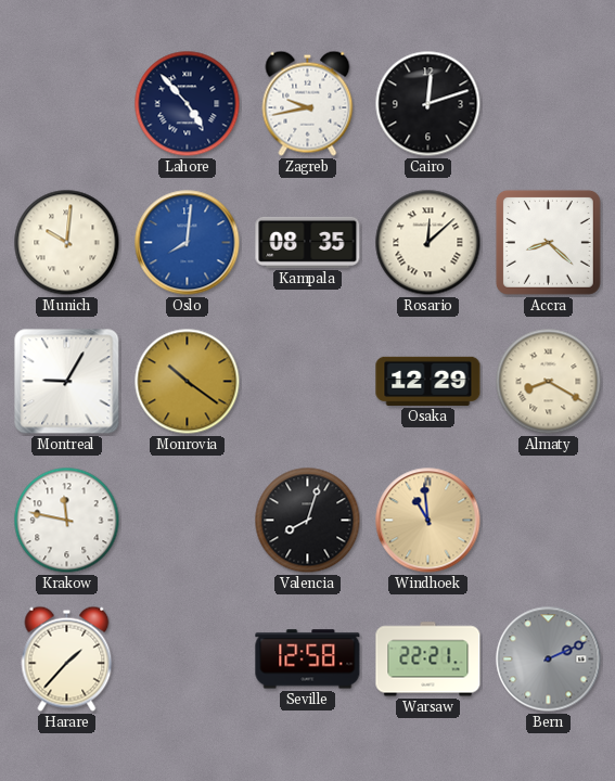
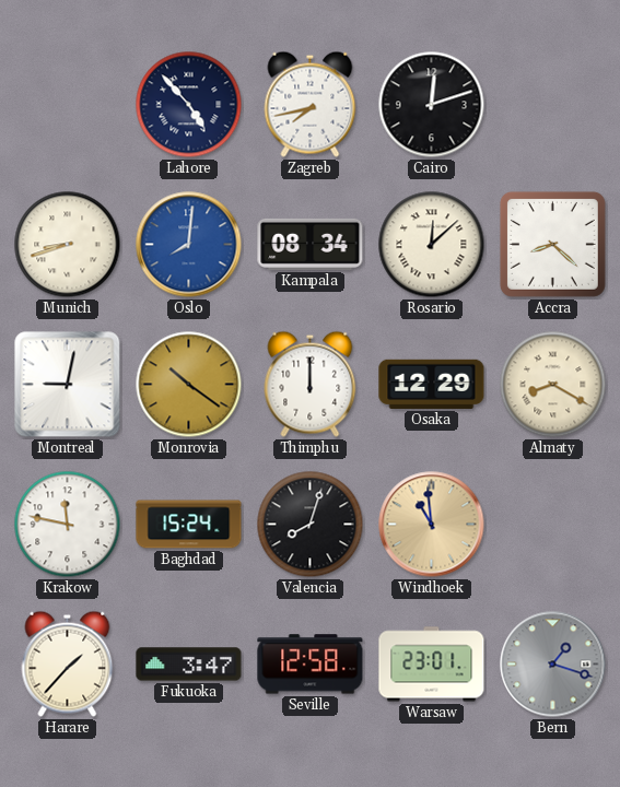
Zagreb: 9:43 -> 7:43 (311, 104)
Munich: 10:01 -> 8:42 (68, 245)
Kampala: 08:35 -> 08:34 (311, 244)
Montreal: 9:05 -> 9:02 (68, 385)
Thimphu: none -> 12:00 (311, 384)
Baghdad: none -> 15:24 (189, 525)
Fukuoka: none -> 3:47 (189, 665)
Warsaw: 22:21 -> 23:01 (432, 665)
Bern: 2:11 -> 1:18 (553, 665)
